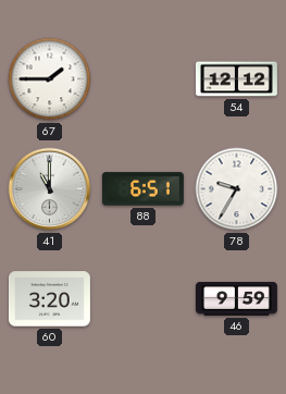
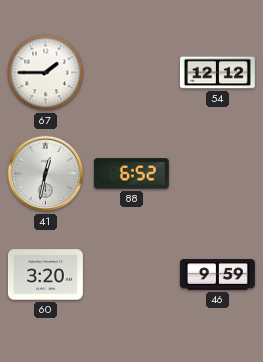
41: 11:00 -> 12:32 (46, 174)
88: 6:51 -> 6:52 (131, 174)
78: 9:35 -> none (237, 189)
